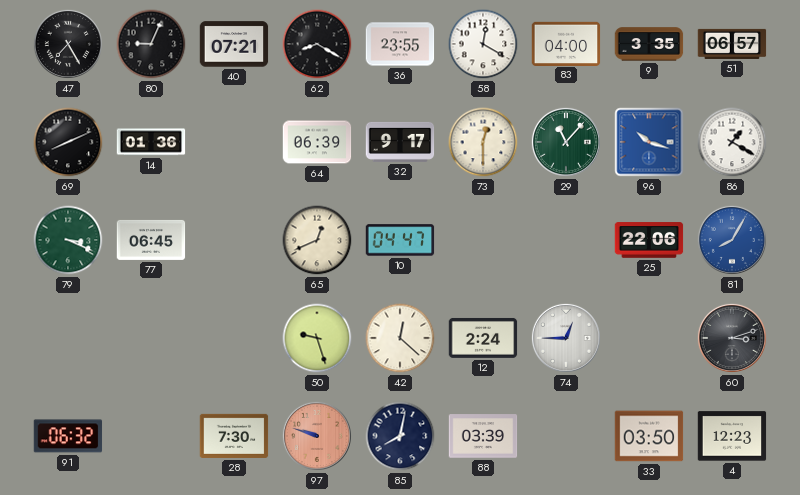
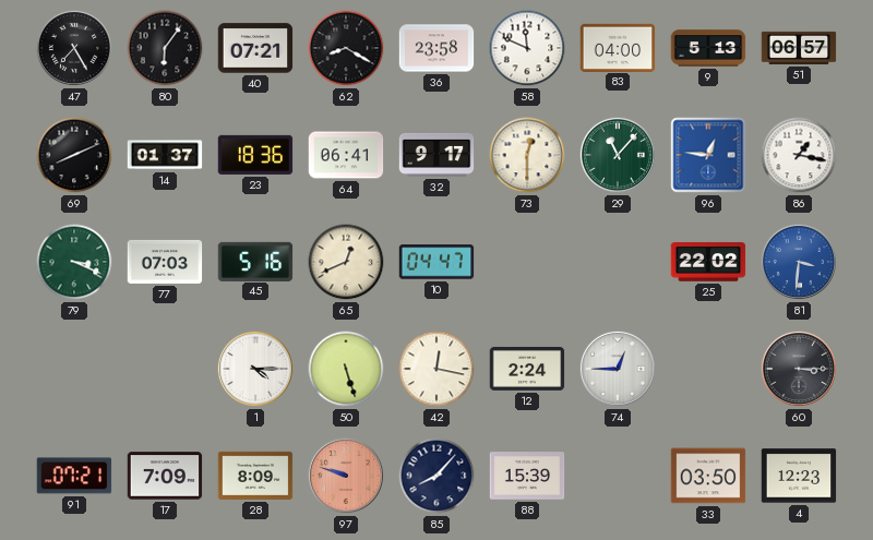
80: 9:04 -> 6:06 (165, 48)
36: 23:55 -> 23:58 (436, 48)
58: 12:20 -> 11:49 (527, 48)
9: 3:35 -> 5:13 (708, 48)
14: 01:36 -> 01:37 (165, 155)
23: none -> 18:36 (255, 155)
64: 06:39 -> 06:41 (346, 155)
96: 10:18 -> 12:46 (708, 155)
86: 1:20 -> 1:17 (799, 155)
77: 06:45 -> 07:03 (165, 262)
45: none -> 5:16 (255, 261)
25: 22:06 -> 22:02 (708, 262)
81: 8:05 -> 3:31 (799, 262)
1: none -> 4:15 (255, 369)
50: 9:27 -> 5:27 (346, 369)
42: 12:22 -> 12:17 (436, 369)
60: 3:12 -> 3:15 (799, 369)
91: 06:32 -> 07:21 (74, 476)
17: none -> 7:09 (165, 476)
28: 7:30 -> 8:09 (255, 476)
85: 8:02 -> 8:07 (436, 476)
88: 03:39 -> 15:39 (527, 476)
